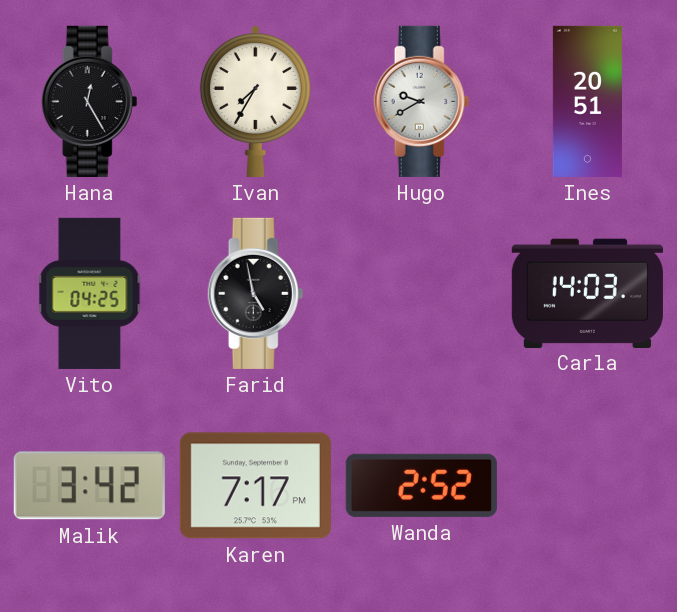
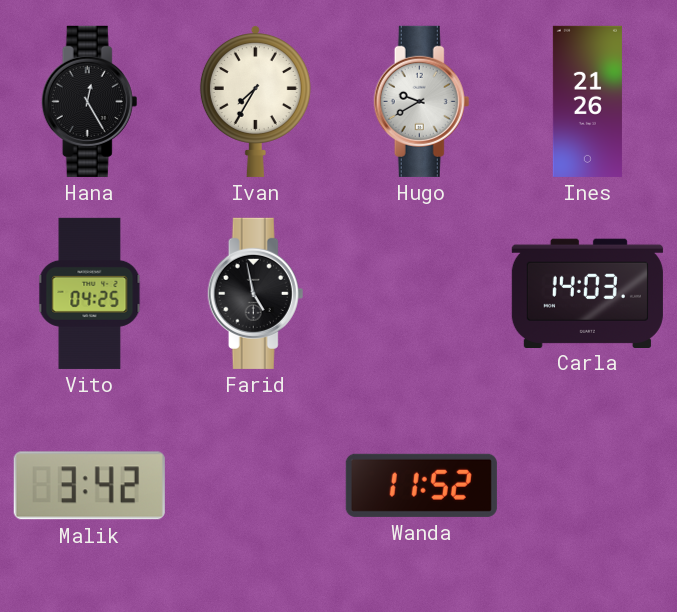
Ines: 20:51 -> 21:26 (587, 101)
Karen: 7:17 -> none (255, 486)
Wanda: 2:52 -> 11:52 (421, 485)
